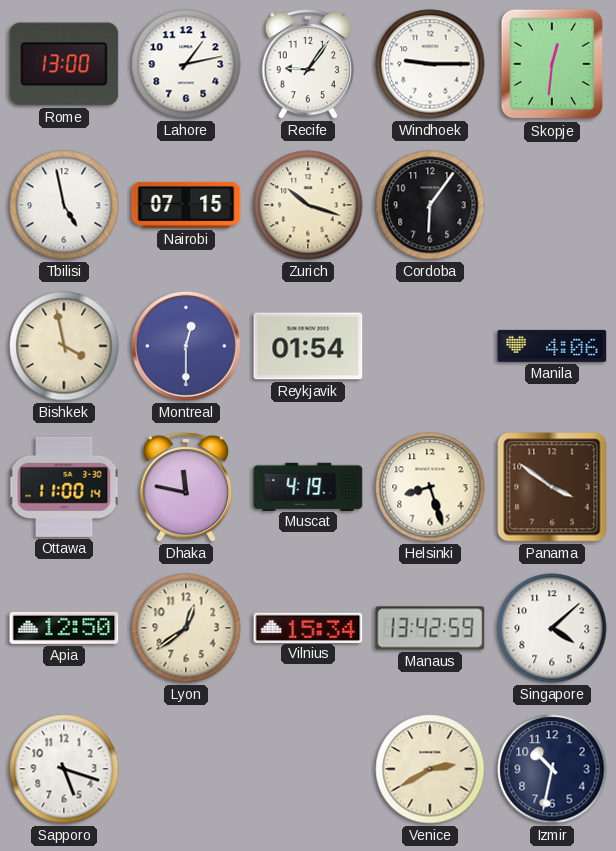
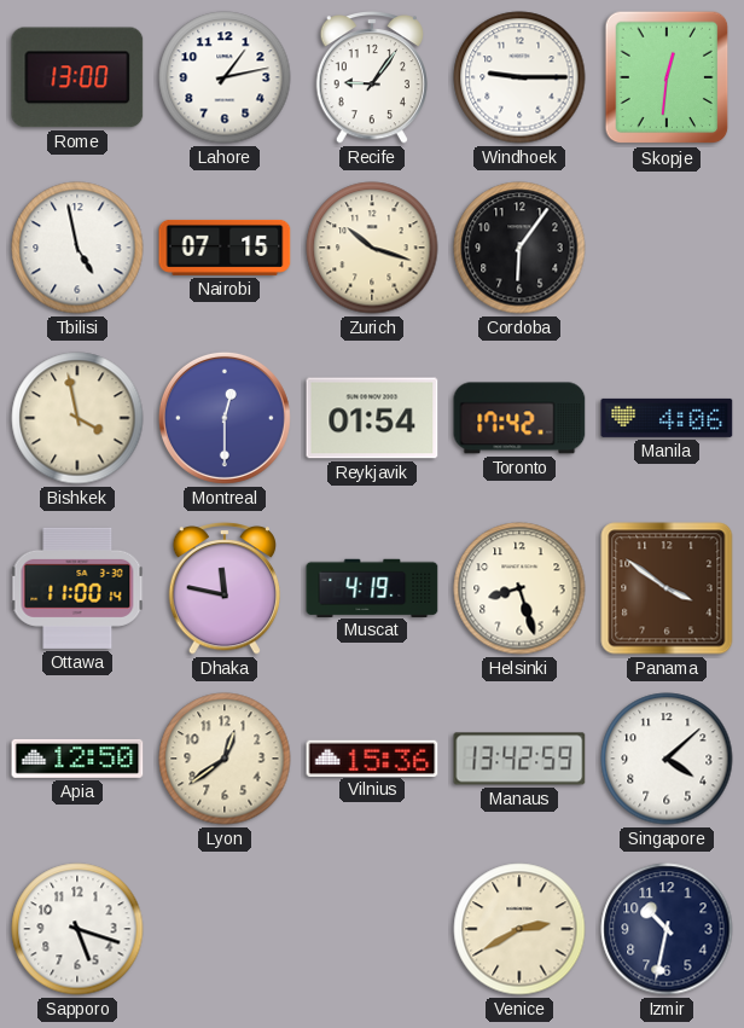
Toronto: none -> 17:42 (519, 418)
Vilnius: 15:34 -> 15:36 (372, 757)
